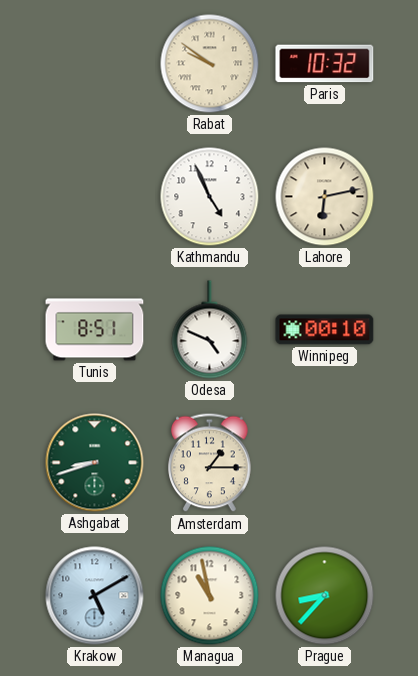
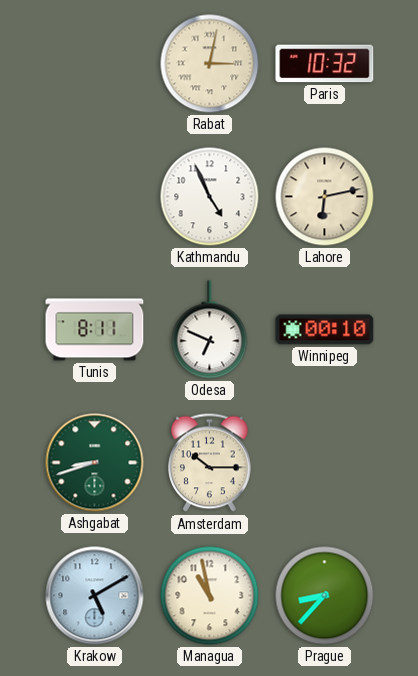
Rabat: 9:51 -> 3:02 (210, 64)
Tunis: 8:51 -> 8:11 (95, 330)
Odesa: 4:49 -> 6:49 (210, 330)
Amsterdam: 1:15 -> 10:15 (210, 463)
